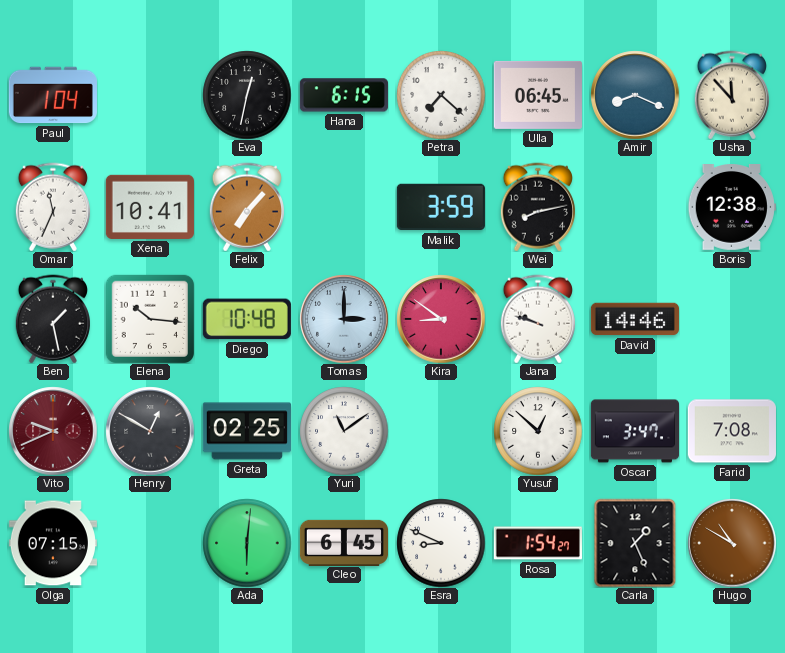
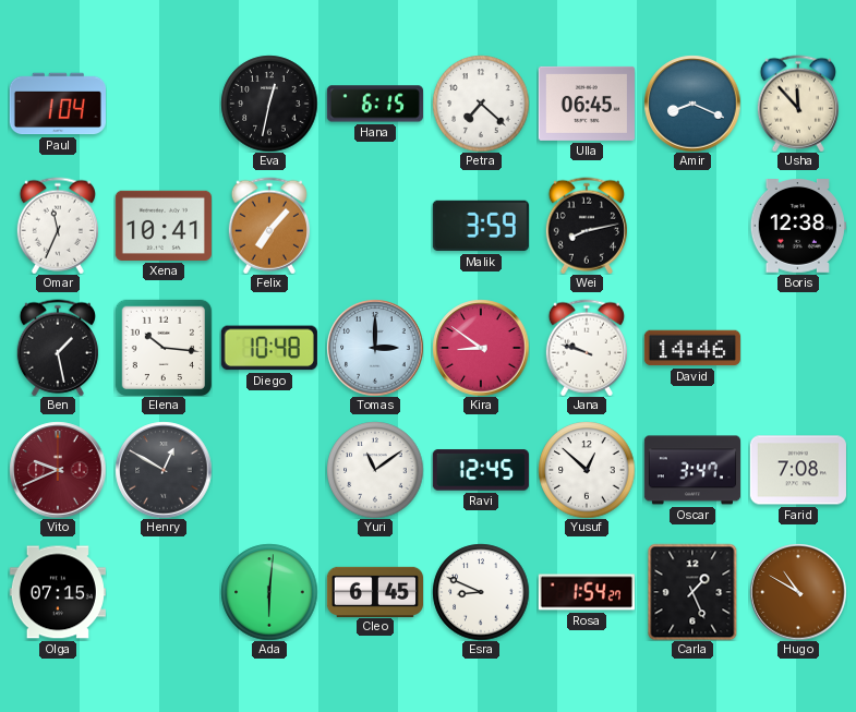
Greta: 02:25 -> none (247, 431)
Ravi: none -> 12:45 (481, 470)
